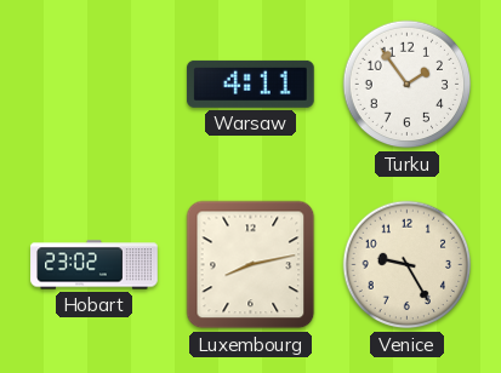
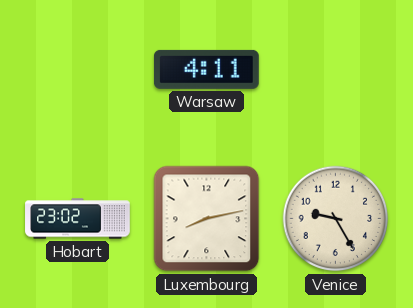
Turku: 1:54 -> none (408, 85)
